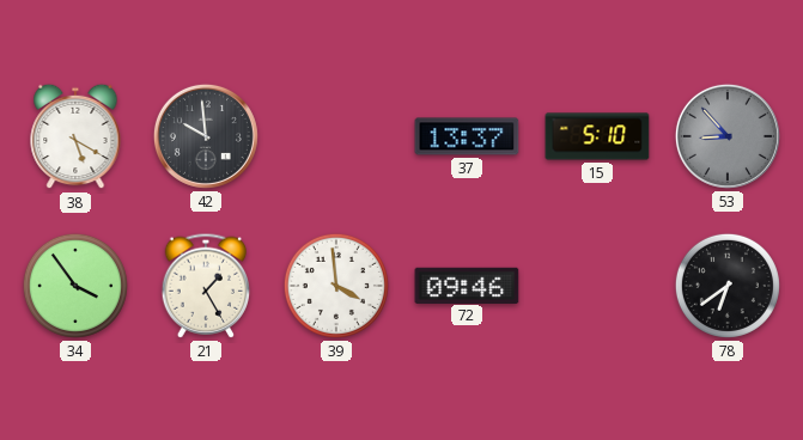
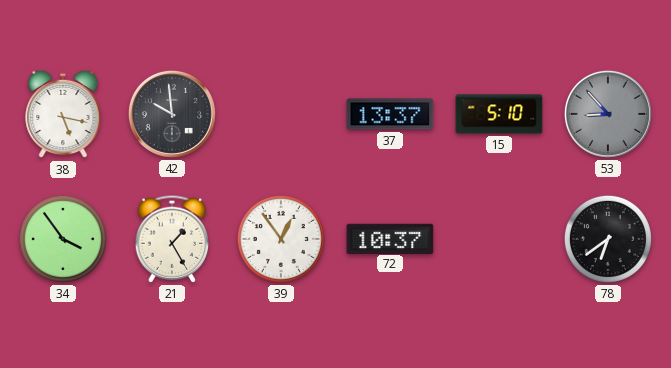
38: 5:20 -> 5:17 (63, 114)
39: 3:59 -> 12:54 (281, 239)
72: 09:46 -> 10:37 (390, 238)
